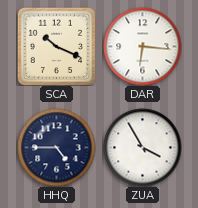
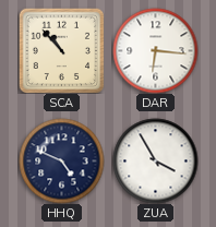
SCA: 10:19 -> 10:53 (61, 50)
HHQ: 4:45 -> 4:49 (61, 160)
